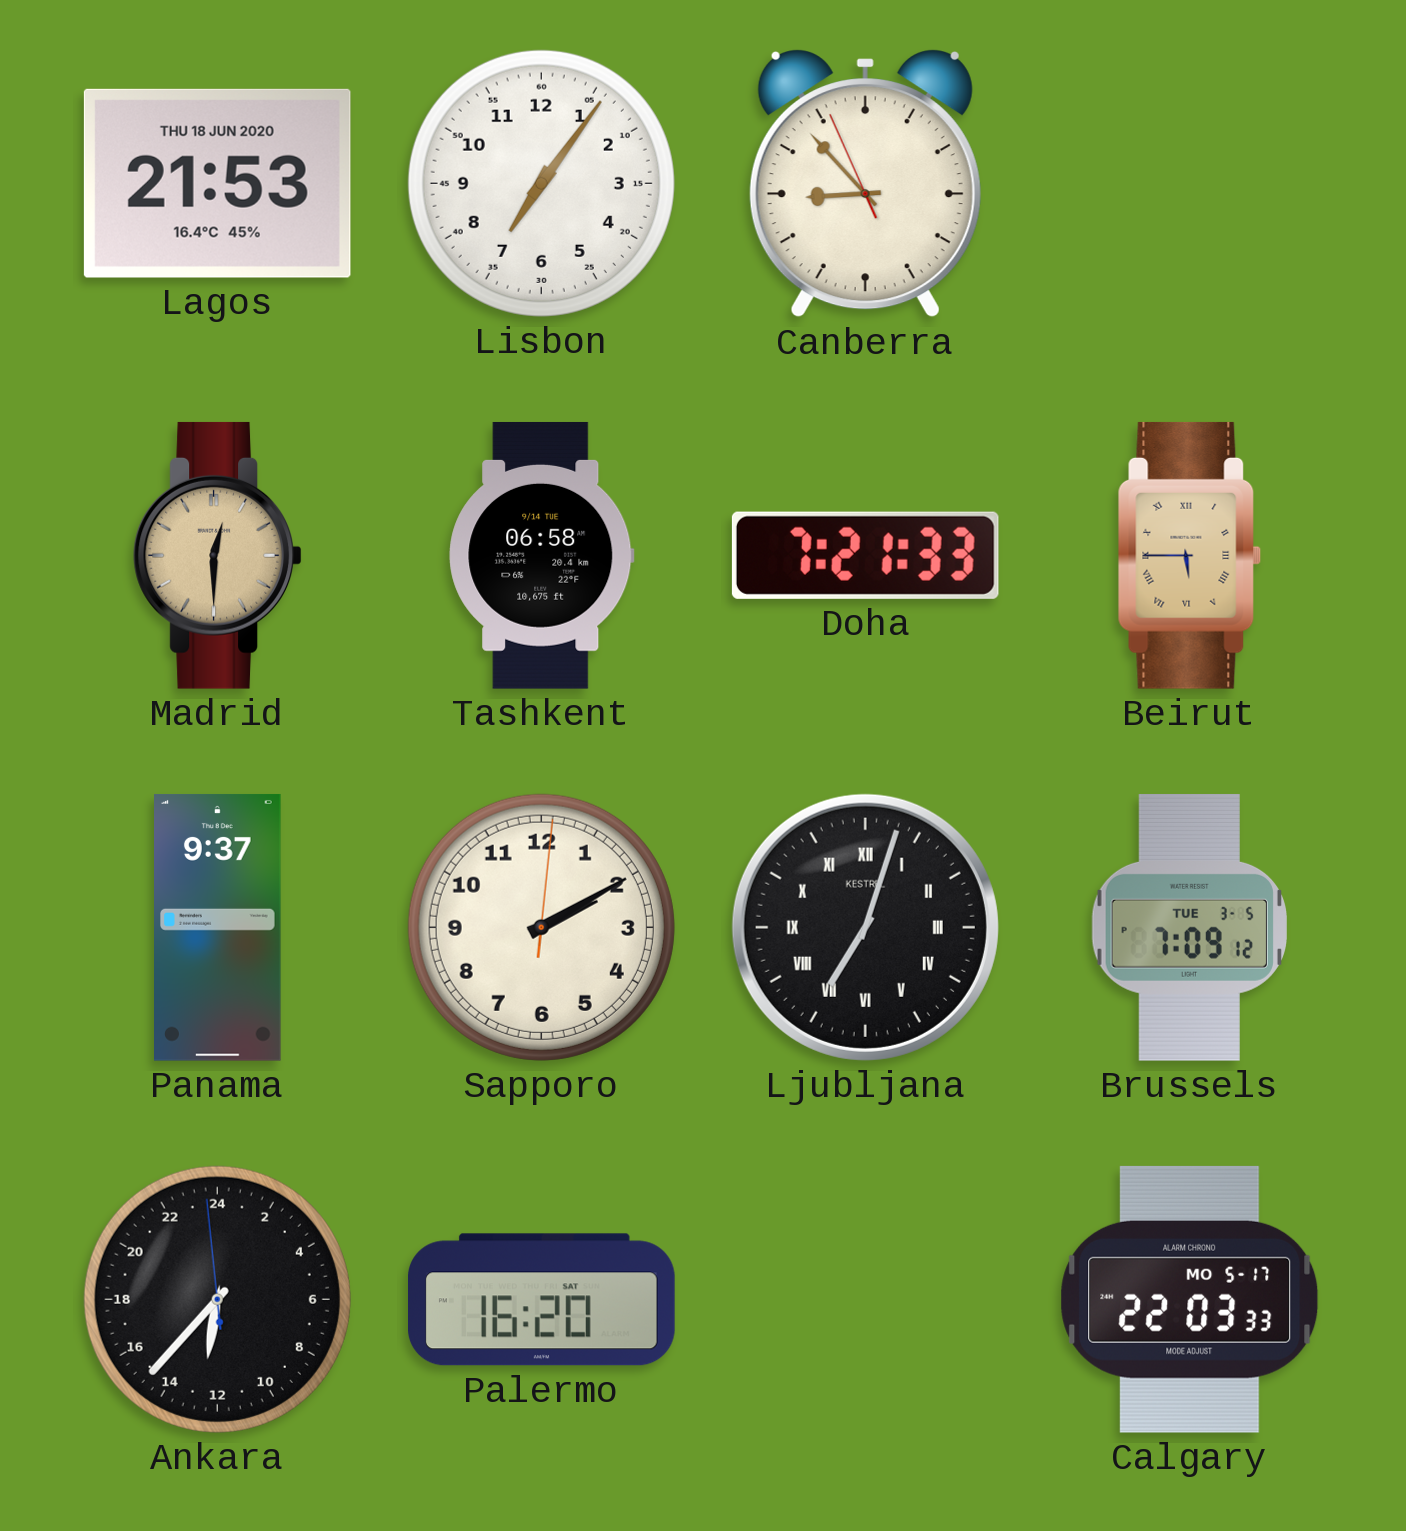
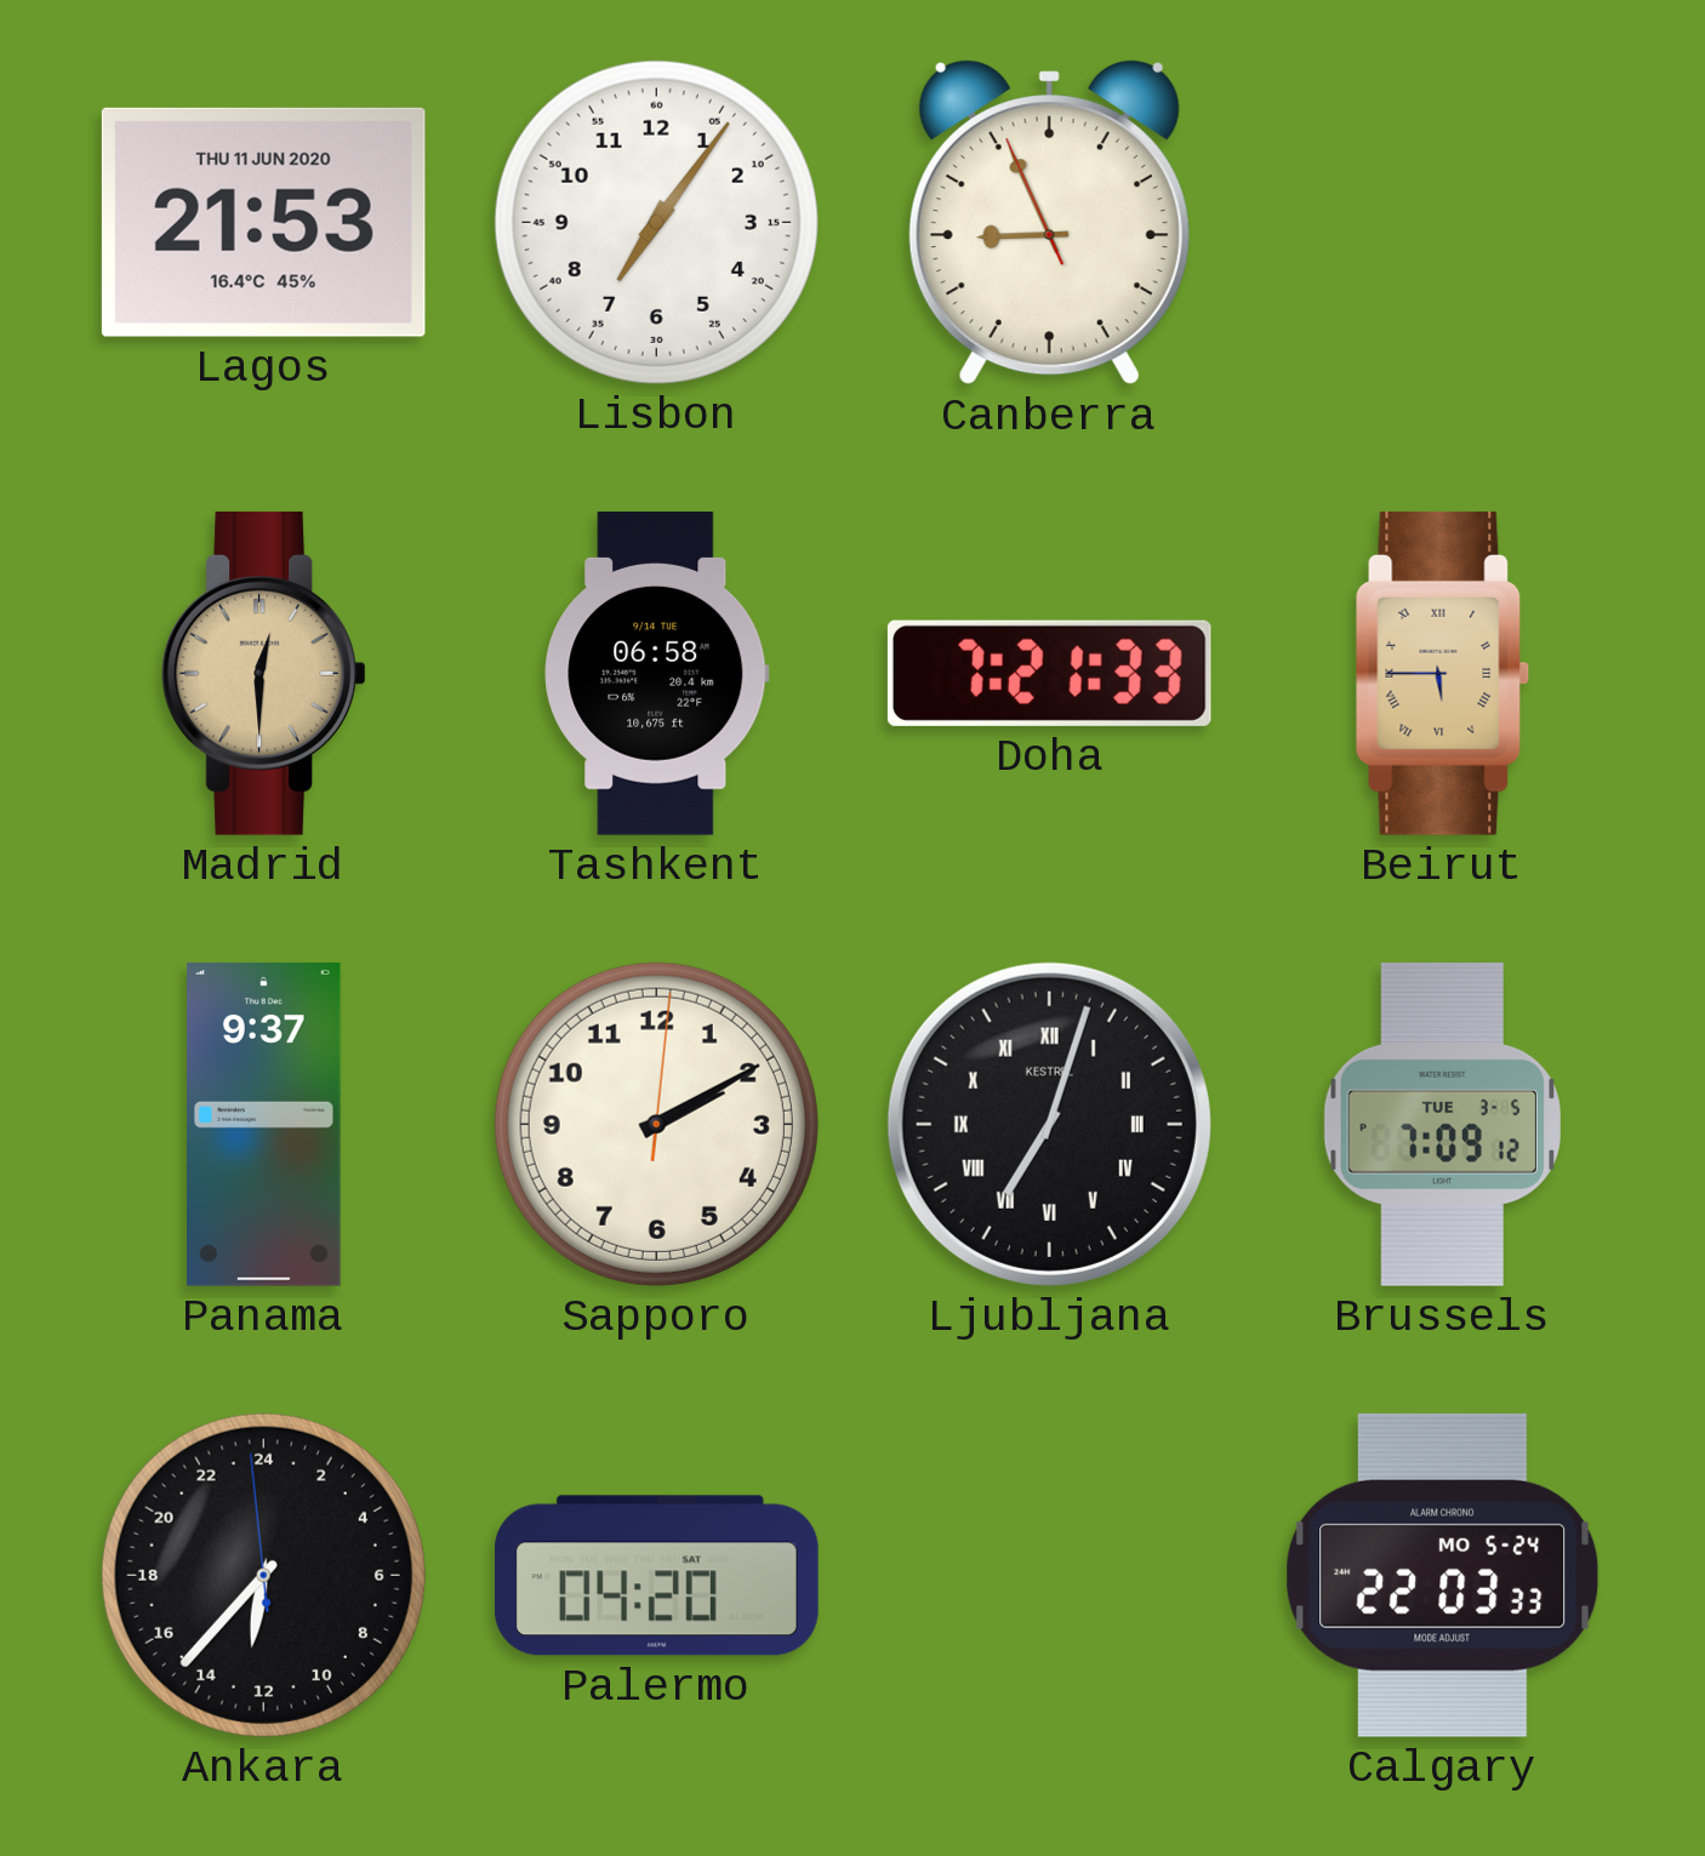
Lagos date: THU 18 JUN 2020 -> THU 11 JUN 2020 (263, 222)
Canberra: 8:52 -> 8:55 (1049, 223)
Palermo: 16:20 -> 04:20 (657, 1576)
Calgary date: MO 5-17 -> MO 5-24 (1443, 1575)
